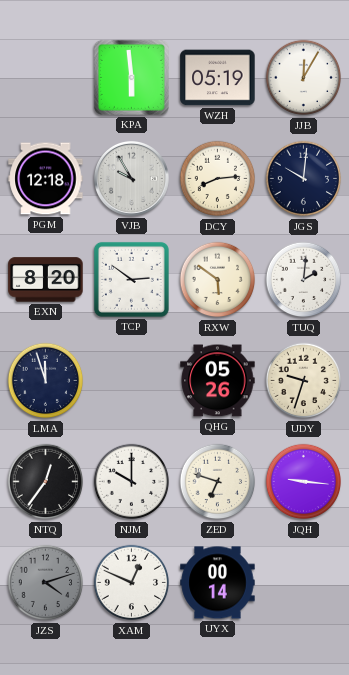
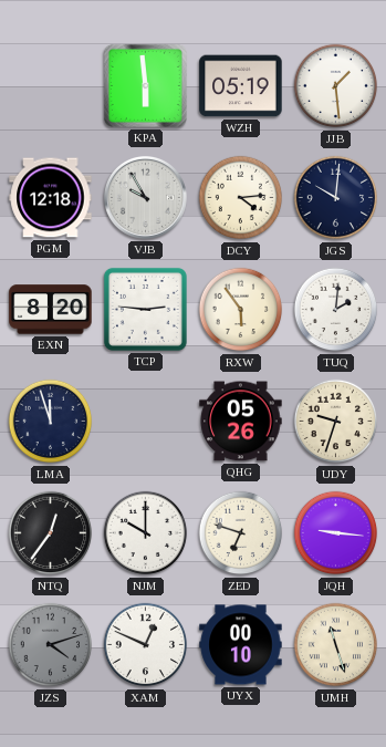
JJB: 12:05 -> 1:29 (336, 86)
DCY: 8:14 -> 4:14 (241, 198)
TCP: 2:51 -> 2:46 (145, 309)
RXW: 5:51 -> 5:54 (241, 310)
UYX: 00:14 -> 00:10 (241, 645)
UMH: none -> 11:27 (336, 645)
